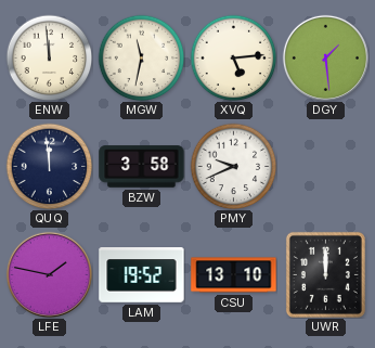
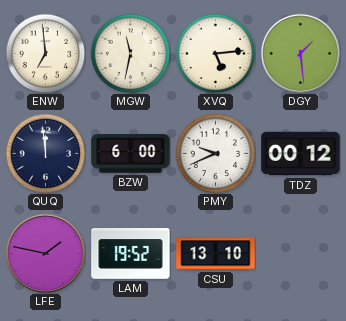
ENW: 11:59 -> 6:59 (45, 53)
BZW: 3:58 -> 6:00 (131, 154)
TDZ: none -> 00:12 (301, 154)
UWR: 12:00 -> none (325, 274)
